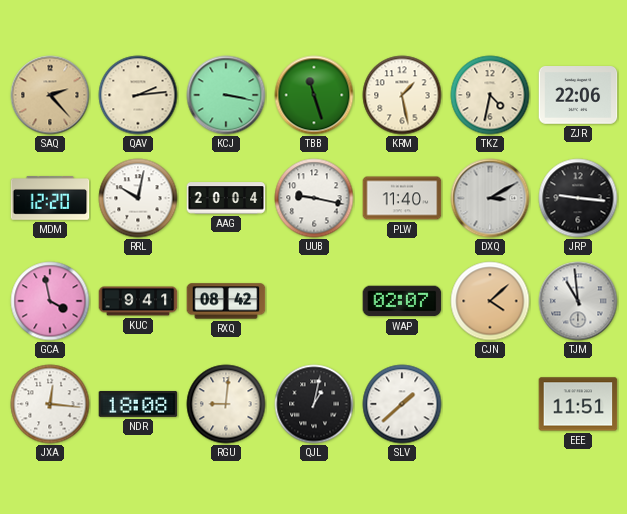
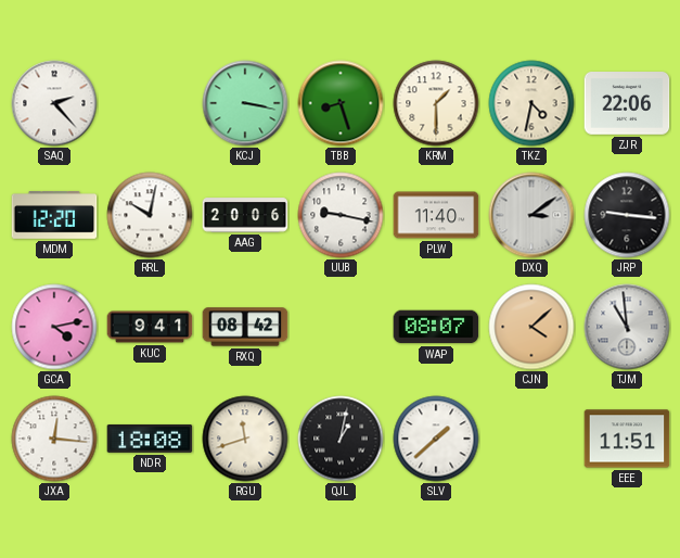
SAQ dial: champagne -> white (54, 103)
QAV: 2:14 -> none (138, 95)
TBB: 11:27 -> 8:27 (341, 103)
KRM: 1:28 -> 1:30 (436, 103)
AAG: 20:04 -> 20:06 (245, 215)
DXQ: 3:10 -> 3:09 (531, 215)
GCA: 3:58 -> 4:13 (54, 327)
WAP: 02:07 -> 08:07 (436, 327)
RGU: 9:01 -> 11:42 (245, 439)
